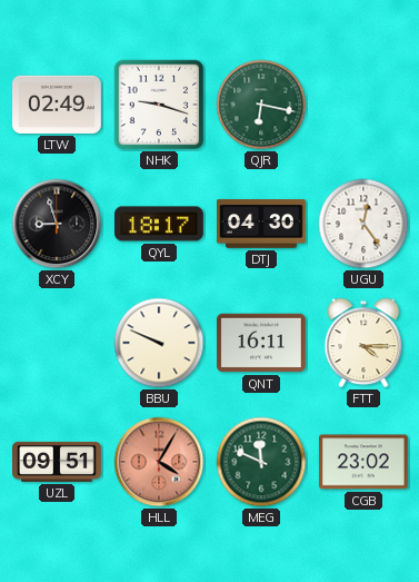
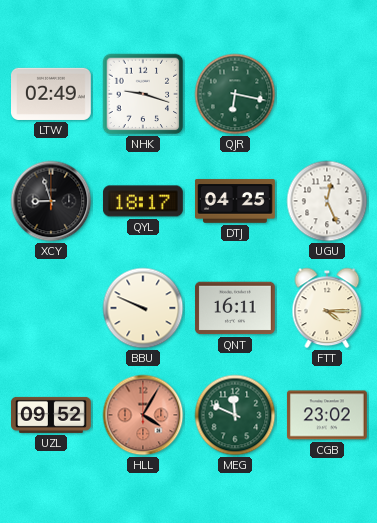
DTJ: 04:30 -> 04:25 (236, 201)
UGU: 12:24 -> 12:26 (327, 201)
UZL: 09:51 -> 09:52 (52, 415)
